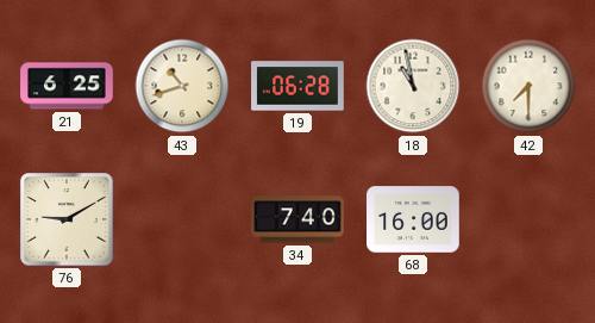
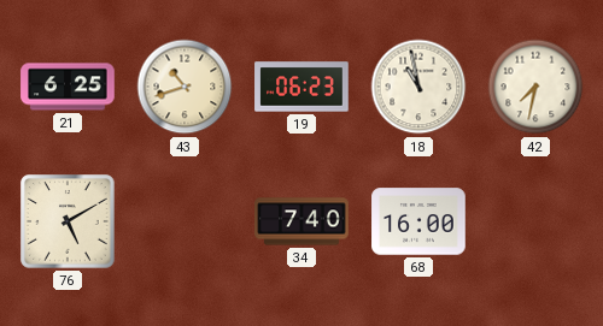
19: 06:28 -> 06:23 (301, 87)
42: 7:30 -> 7:32 (535, 87)
76: 9:10 -> 5:10 (68, 221)
